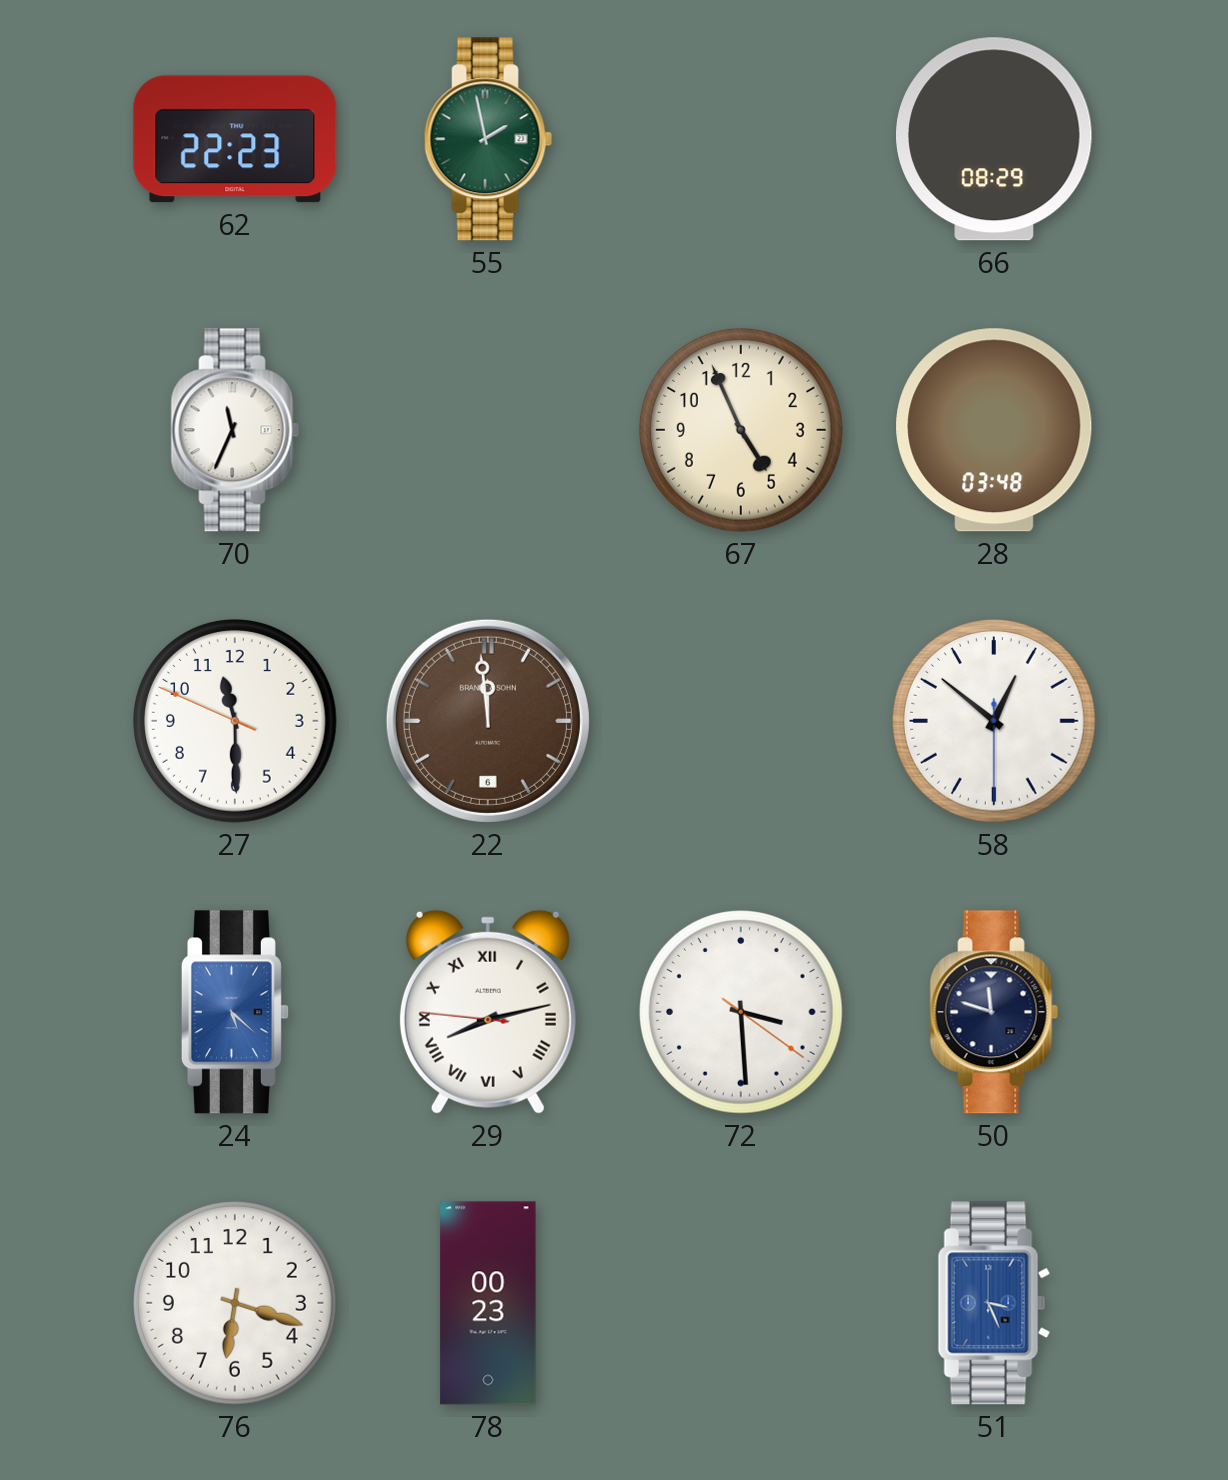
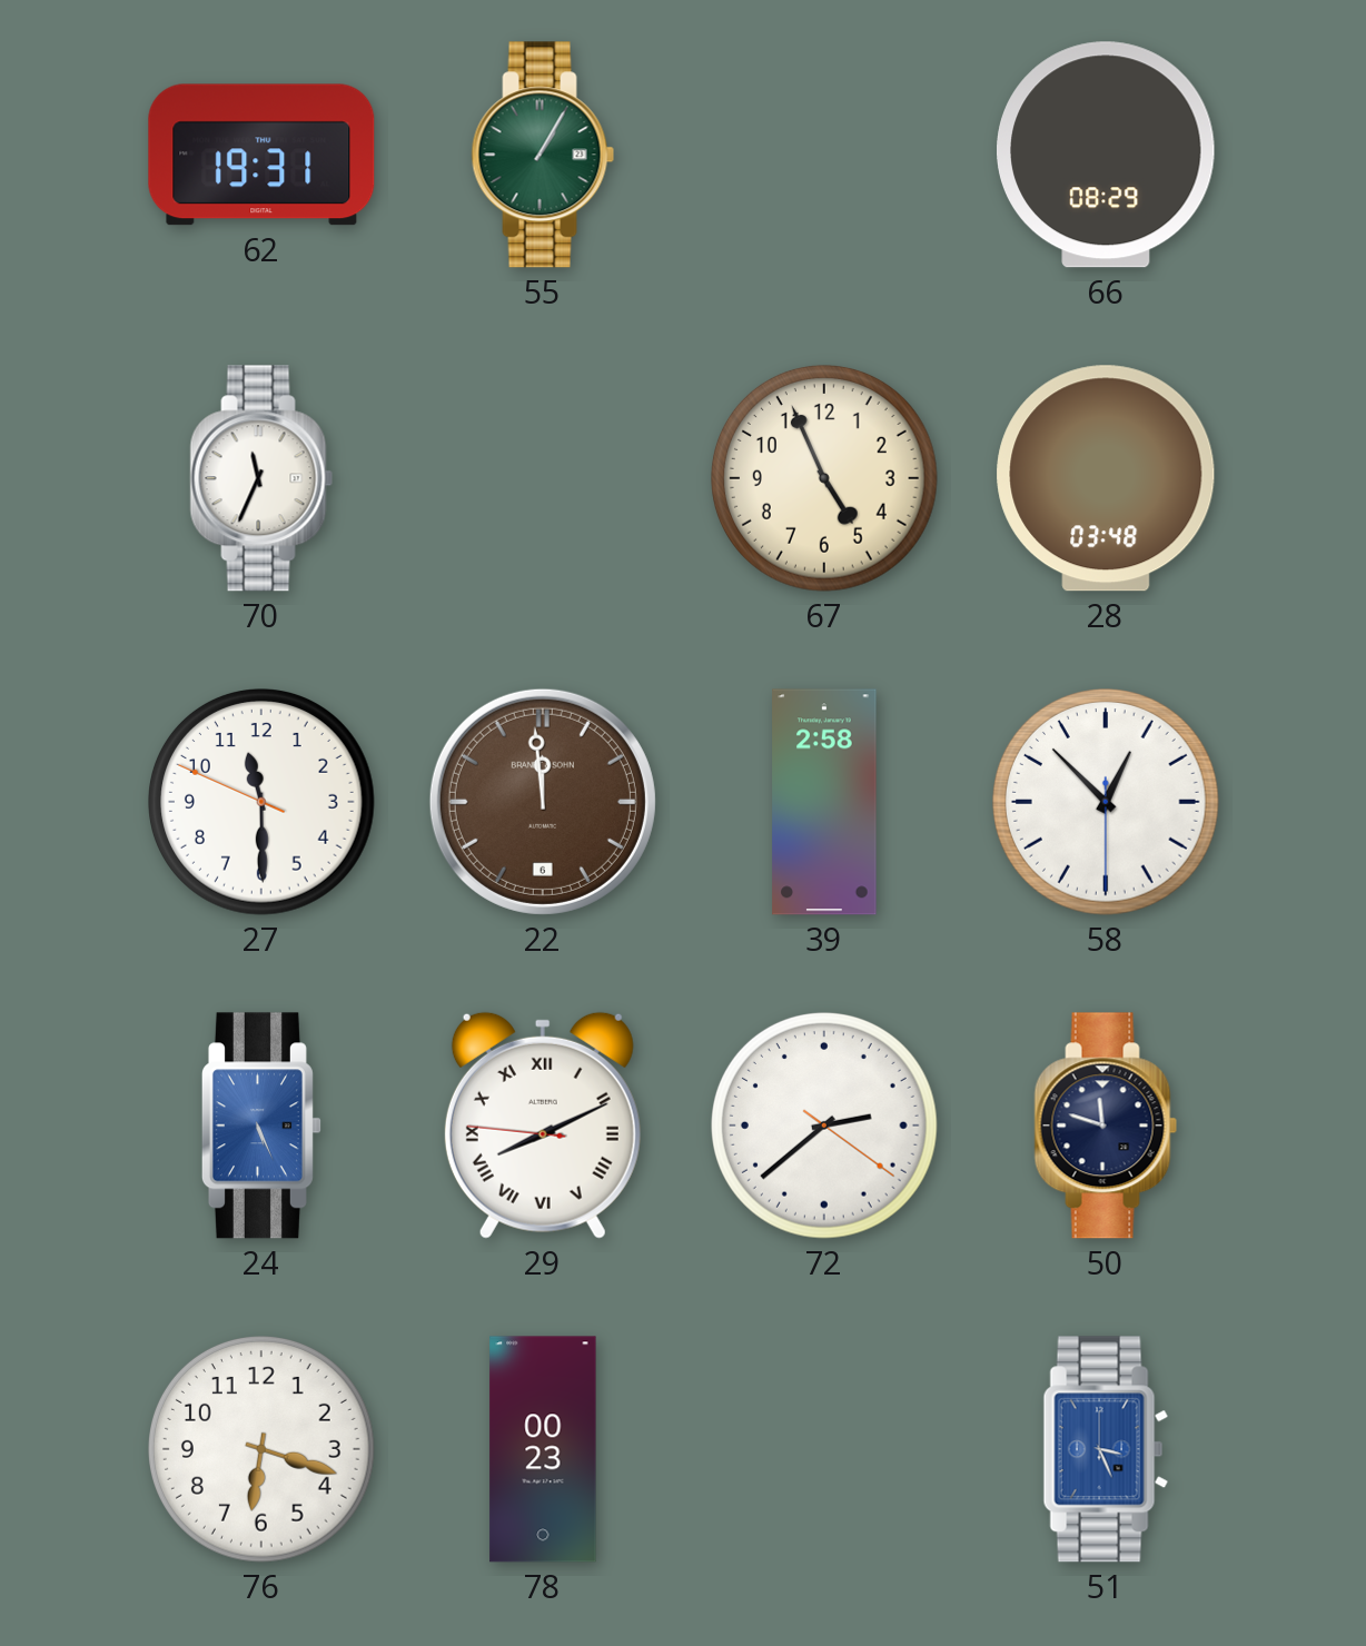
62: 22:23 -> 19:31 (261, 155)
55: 1:58 -> 1:05 (543, 155)
39: none -> 2:58 (824, 802)
58: 12:51 -> 12:52 (1107, 803)
24: 5:22 -> 5:26 (261, 1126)
29: 8:12 -> 8:10 (543, 1126)
72: 3:29 -> 2:38 (825, 1127)
